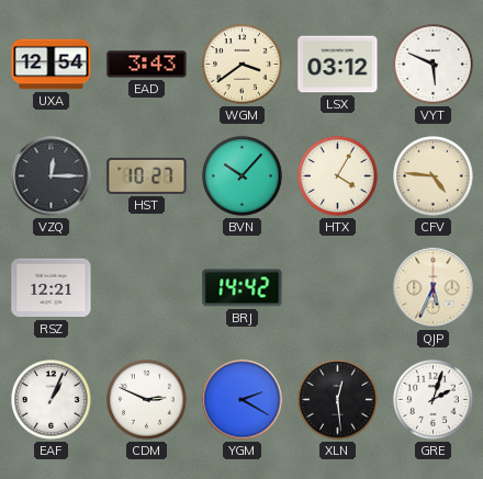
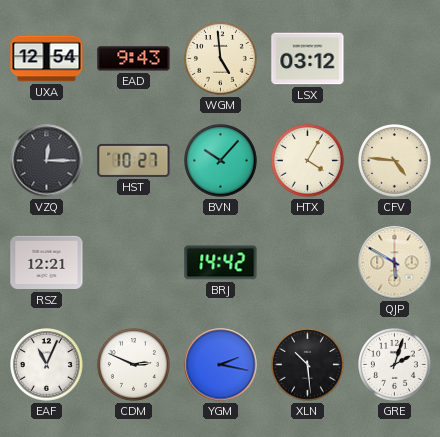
EAD: 3:43 -> 9:43 (134, 59)
WGM: 3:39 -> 4:59 (221, 59)
VYT: 5:49 -> none (434, 65)
QJP: 5:34 -> 5:50 (395, 263)
EAF: 1:04 -> 11:04 (47, 365)
YGM: 2:20 -> 2:17 (221, 365)
XLN: 12:29 -> 10:29 (308, 365)
